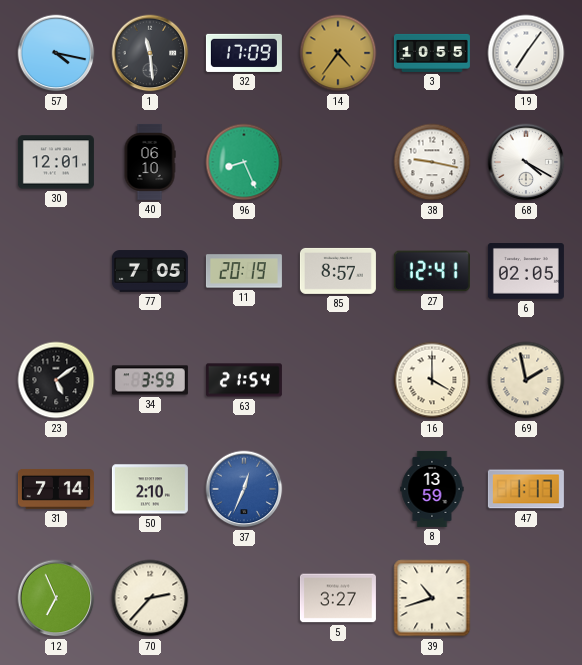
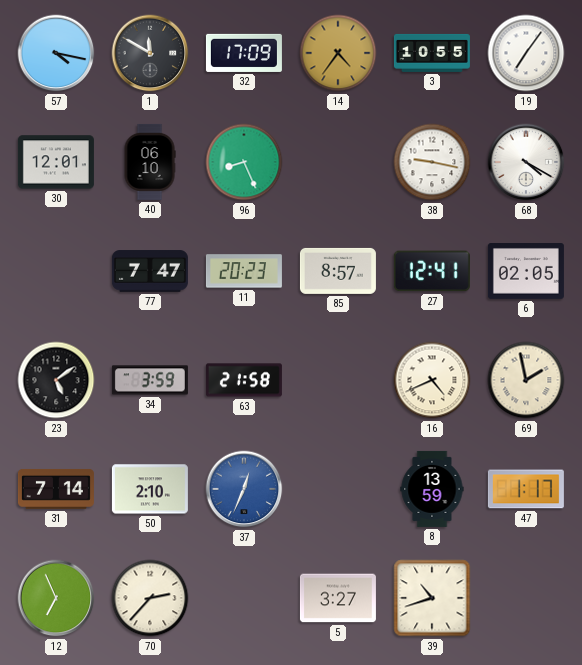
1: 11:29 -> 11:50 (150, 53)
77: 7:05 -> 7:47 (150, 271)
11: 20:19 -> 20:23 (244, 271)
63: 21:54 -> 21:58 (244, 380)
16: 4:00 -> 4:41 (432, 380)
